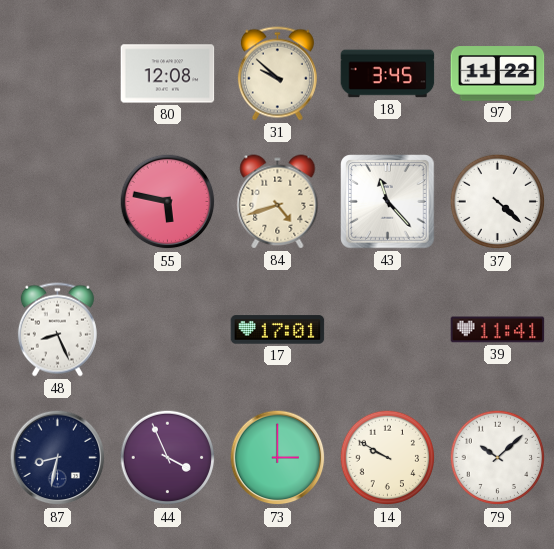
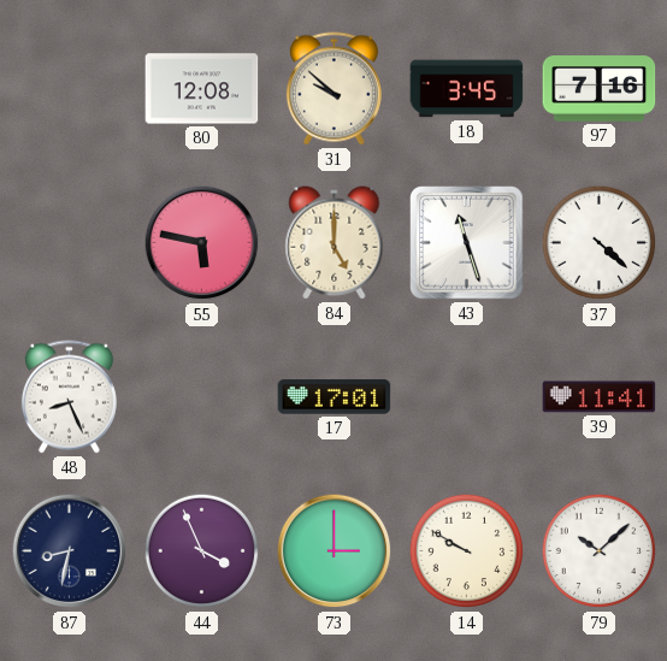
97: 11:22 -> 7:16 (600, 89)
84: 4:42 -> 5:00 (335, 243)
43: 11:23 -> 11:27 (467, 243)
